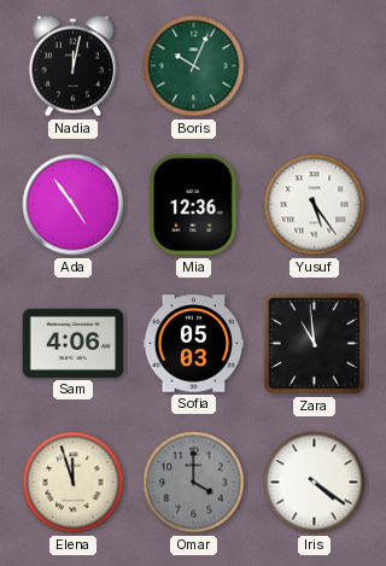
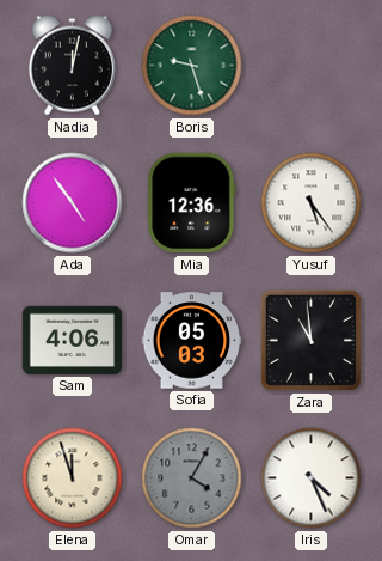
Boris: 10:04 -> 9:27 (192, 66)
Omar: 4:00 -> 4:05 (192, 478)
Iris: 4:21 -> 4:26 (312, 478)
